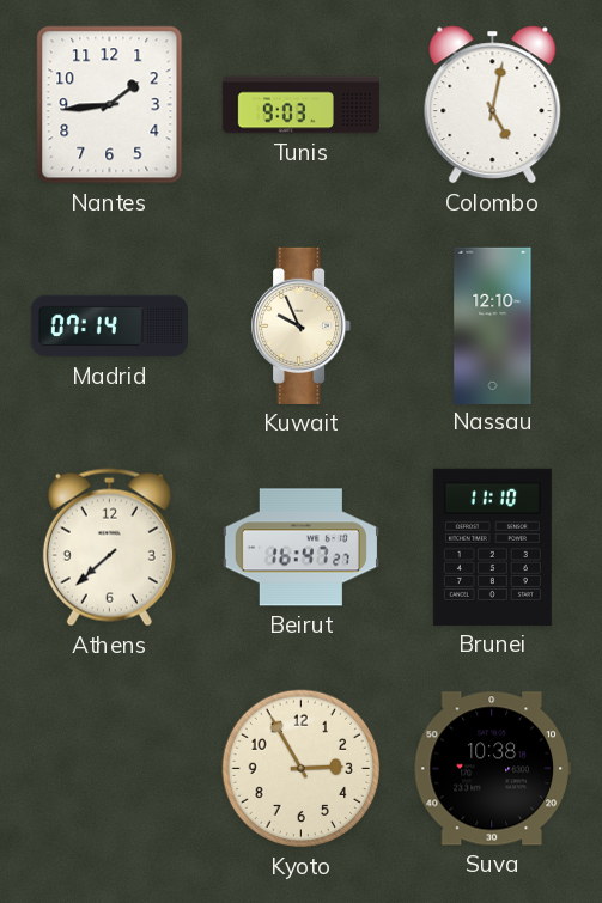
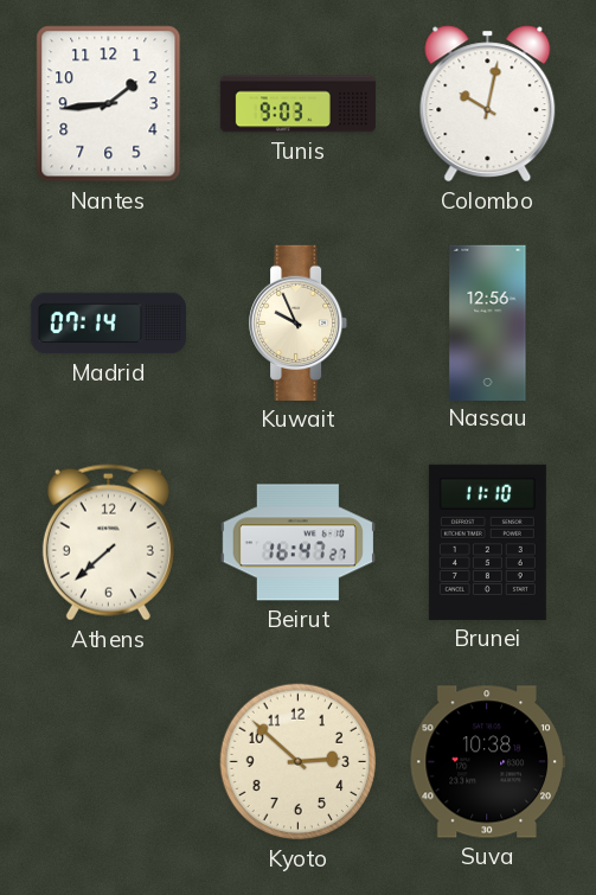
Colombo: 5:02 -> 10:02 (488, 104)
Nassau: 12:10 -> 12:56 (488, 322)
Kyoto: 2:55 -> 2:52 (299, 762)
